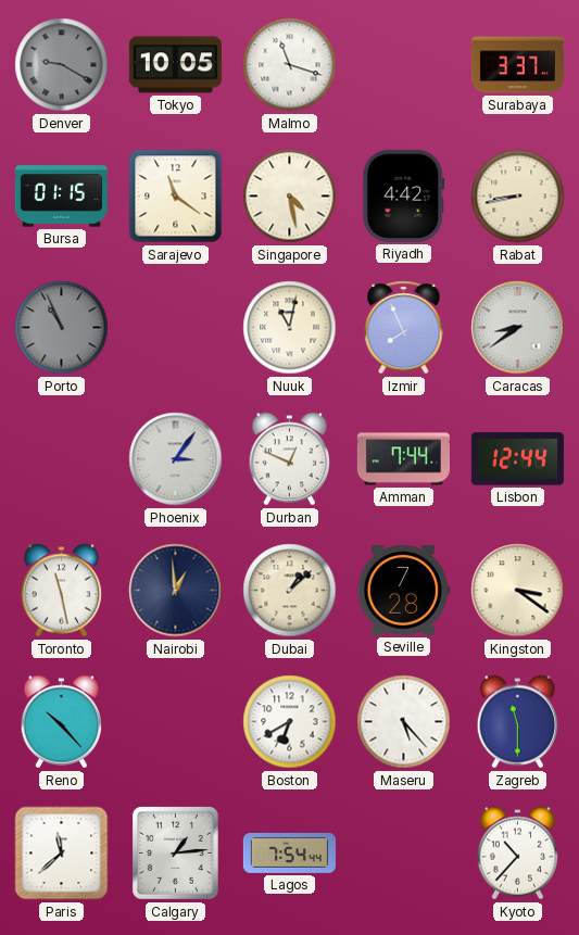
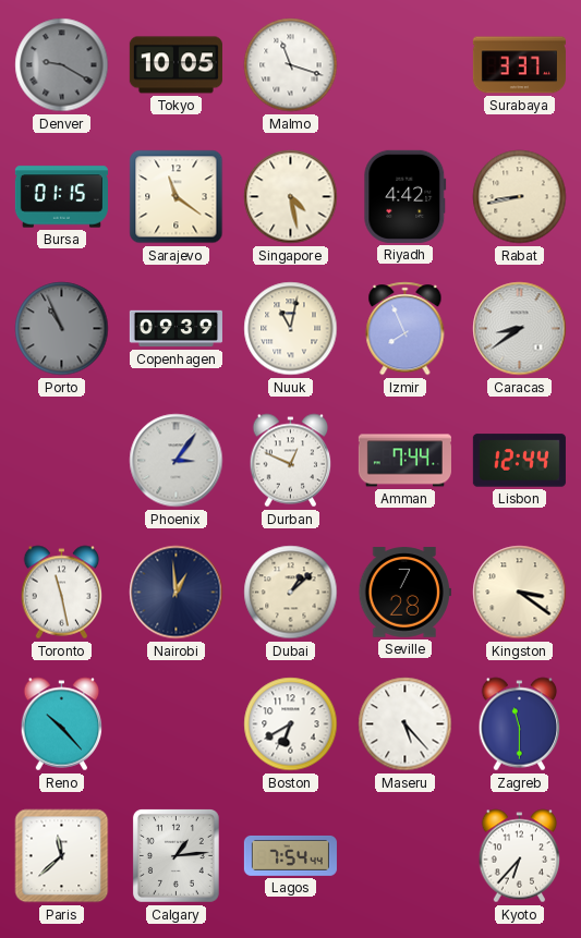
Copenhagen: none -> 09:39 (175, 329)
Kyoto: 10:37 -> 6:37 (520, 856)
